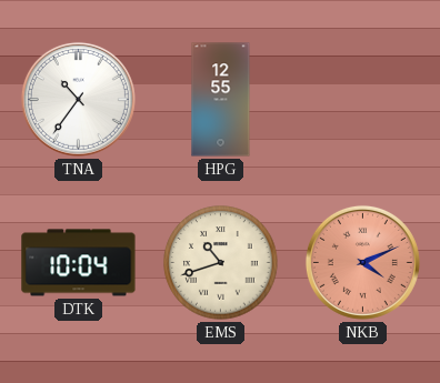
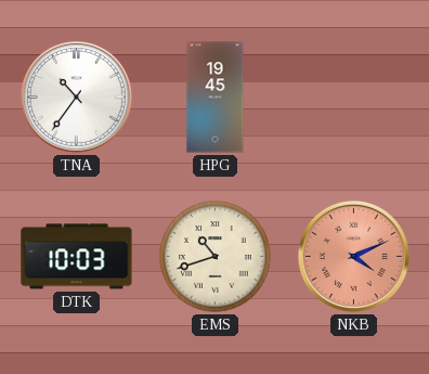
HPG: 12:55 -> 19:45 (216, 98)
DTK: 10:04 -> 10:03 (77, 257)
